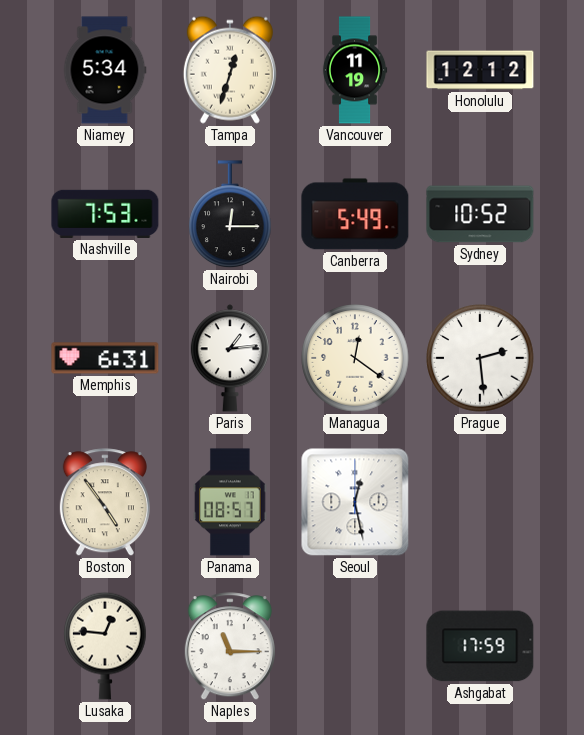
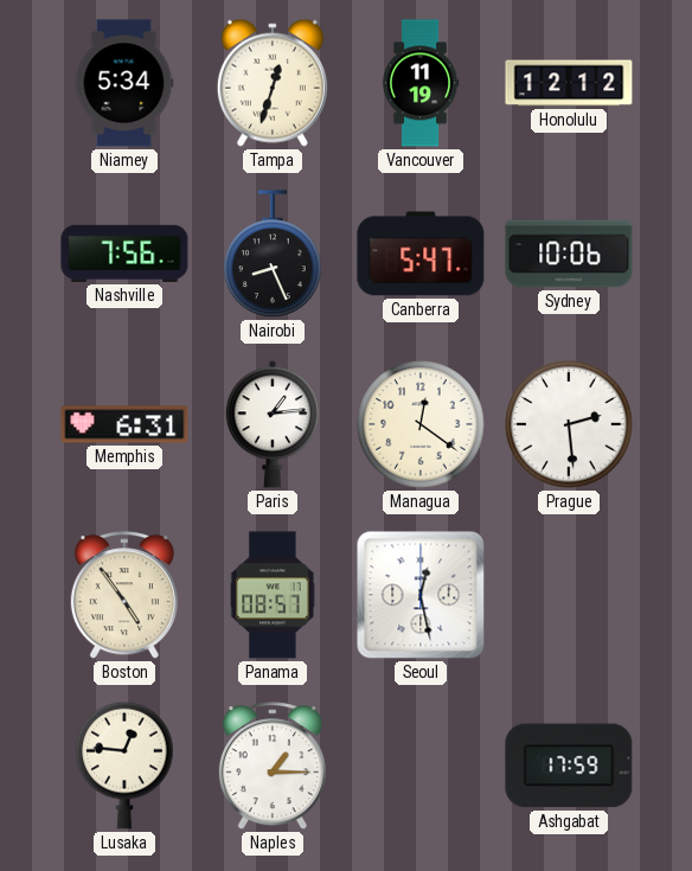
Nashville: 7:53 -> 7:56 (124, 254)
Nairobi: 12:15 -> 8:26 (273, 255)
Canberra: 5:49 -> 5:47 (421, 254)
Sydney: 10:52 -> 10:06 (569, 254)
Naples: 11:15 -> 1:15 (273, 767)
